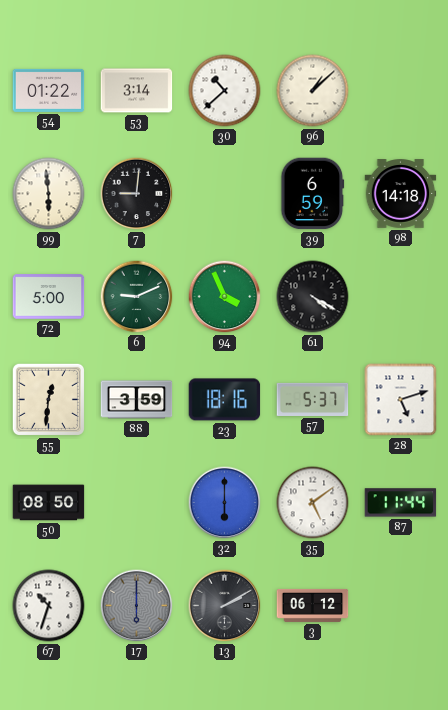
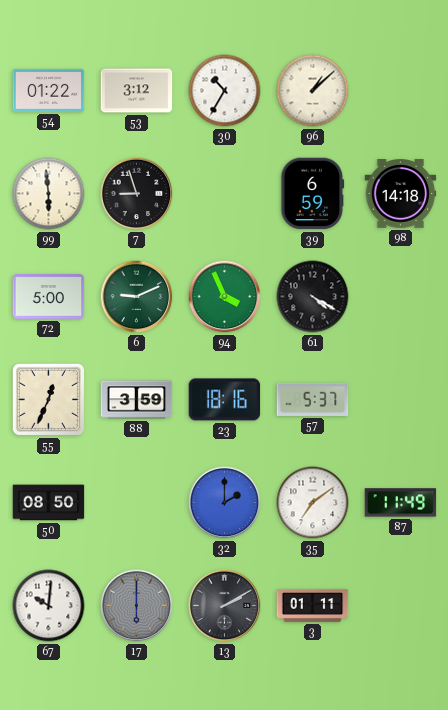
53: 3:14 -> 3:12 (137, 91)
30: 10:38 -> 10:35 (225, 91)
7: 9:01 -> 8:57 (137, 194)
55: 12:31 -> 12:34 (48, 399)
28: 5:12 -> none (401, 400)
32: 6:00 -> 2:00 (225, 503)
35: 5:09 -> 7:09 (313, 503)
87: 11:44 -> 11:49 (401, 503)
67: 10:33 -> 10:01 (49, 606)
3: 06:12 -> 01:11 (313, 605)
